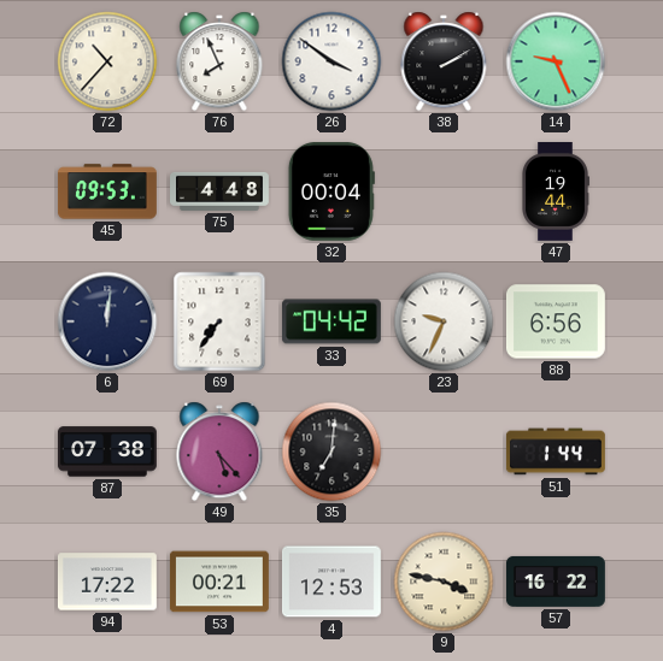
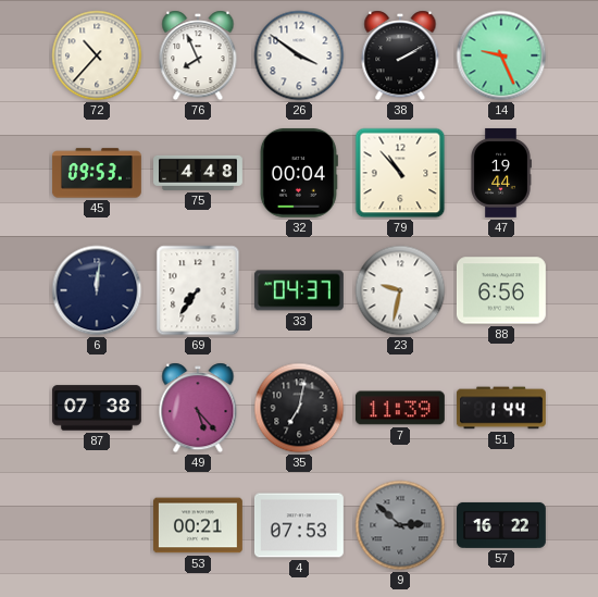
79: none -> 10:53 (400, 173)
33: 04:42 -> 04:37 (299, 290)
23: 9:34 -> 9:32 (400, 290)
35: 7:01 -> 7:02 (299, 408)
7: none -> 11:39 (400, 408)
94: 17:22 -> none (107, 582)
4: 12:53 -> 07:53 (299, 525)
9: 3:47 -> 2:52 (400, 525)
9 dial: cream -> grey (400, 525)
